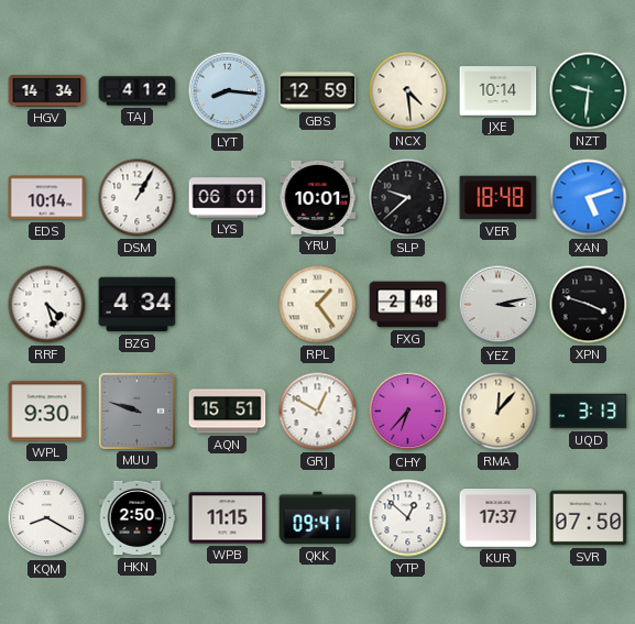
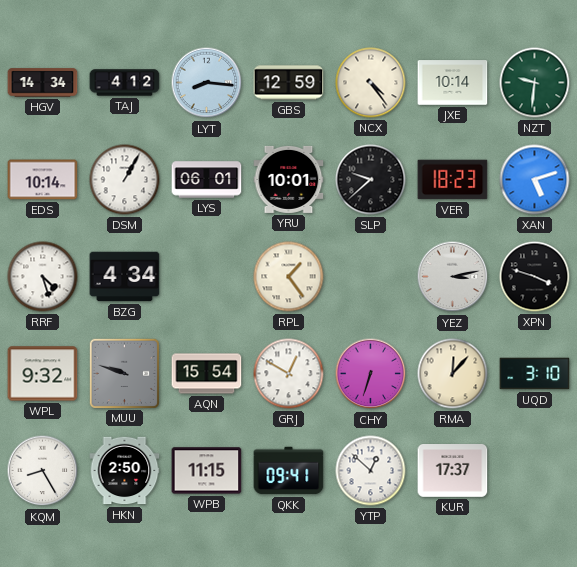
NCX: 4:29 -> 4:24 (371, 83)
VER: 18:48 -> 18:23 (453, 180)
FXG: 2:48 -> none (408, 305)
WPL: 9:30 -> 9:32 (43, 374)
AQN: 15:51 -> 15:54 (207, 374)
CHY: 6:37 -> 6:33 (371, 374)
UQD: 3:13 -> 3:10 (535, 374)
KQM: 8:20 -> 8:25 (43, 471)
SVR: 07:50 -> none (589, 518)
